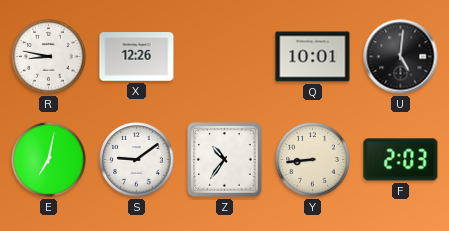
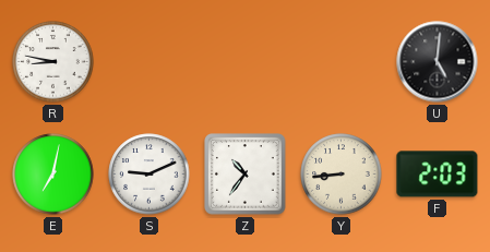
X: 12:26 -> none (137, 57)
Q: 10:01 -> none (313, 57)
S: 9:09 -> 9:11 (150, 175)
